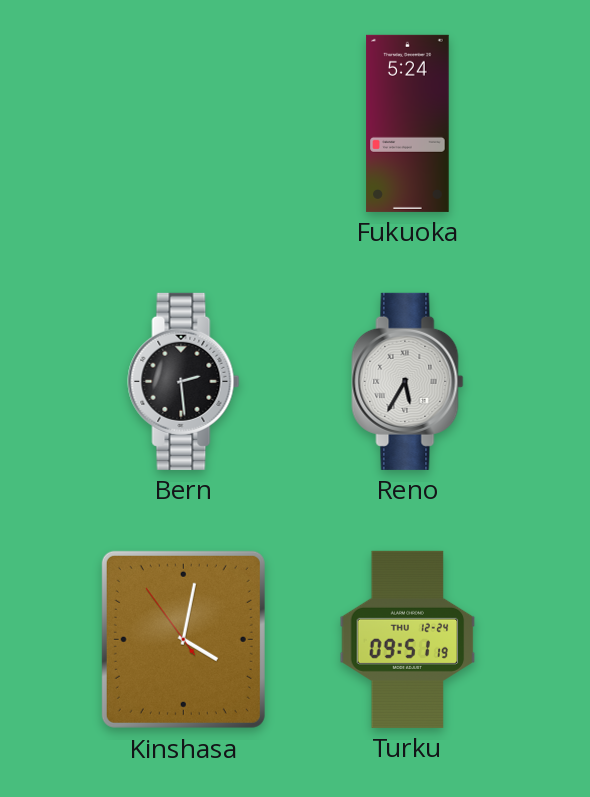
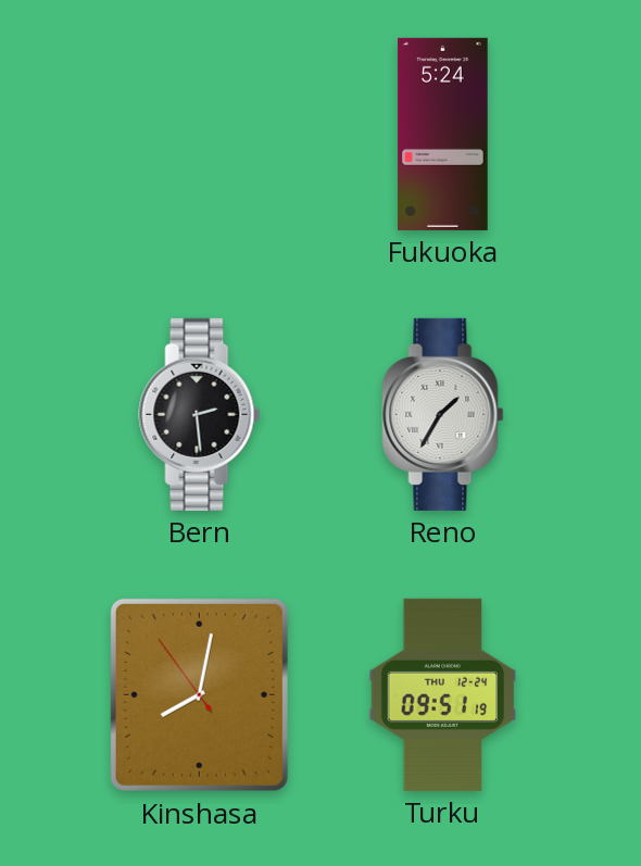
Reno: 5:35 -> 1:35 (443, 414)
Kinshasa: 4:01 -> 8:01 (199, 694)
